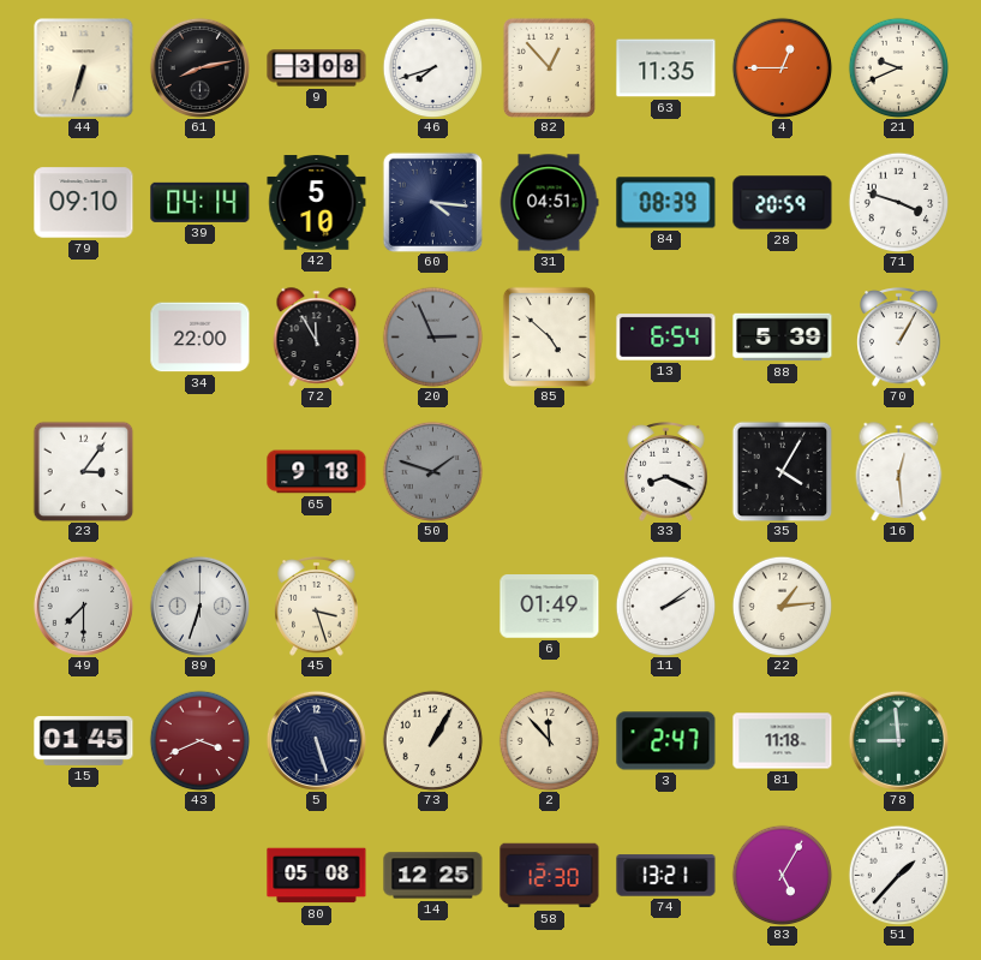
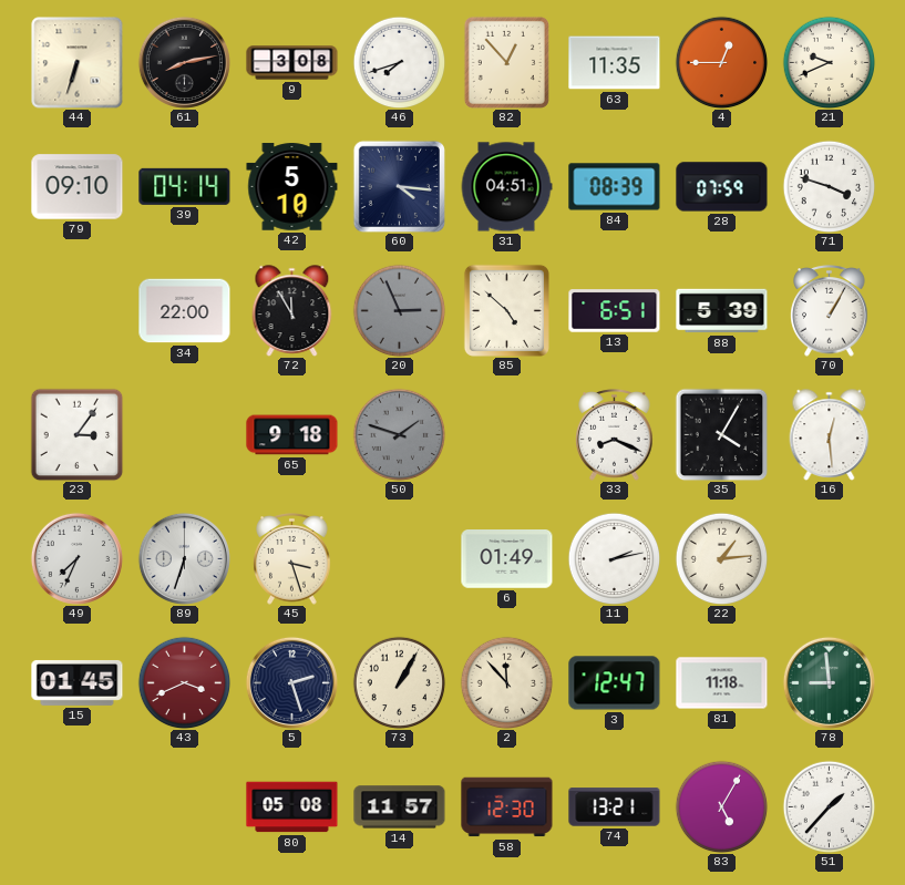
28: 20:59 -> 07:59 (722, 187)
13: 6:54 -> 6:51 (615, 311)
49: 7:30 -> 7:34 (76, 558)
11: 2:09 -> 2:13 (614, 558)
5: 5:27 -> 2:27 (291, 682)
3: 2:47 -> 12:47 (615, 683)
14: 12:25 -> 11:57 (400, 807)
